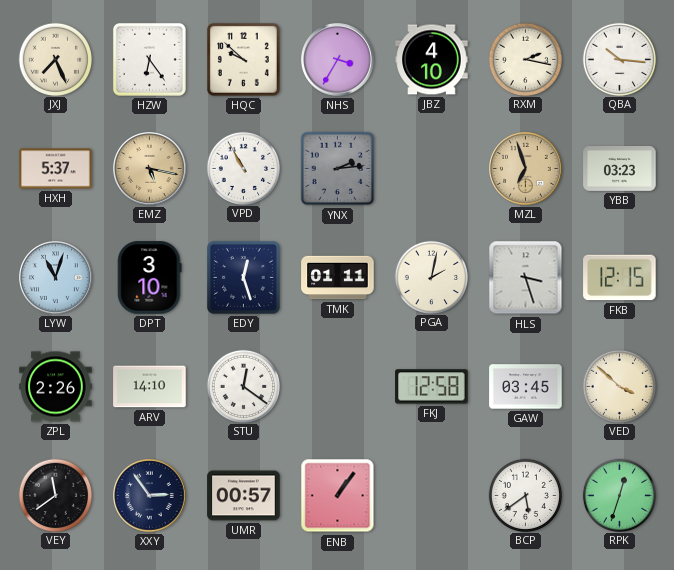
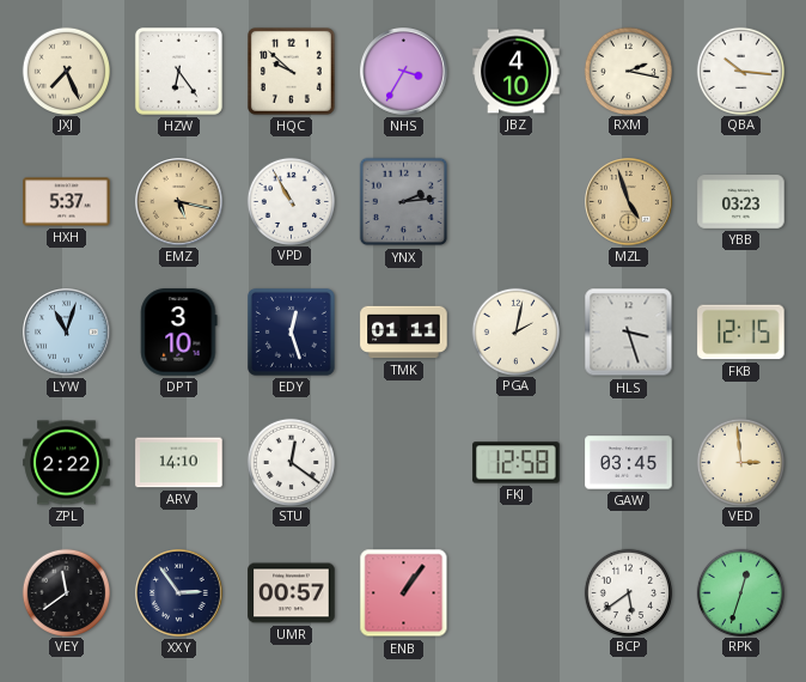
MZL: 6:57 -> 4:57 (629, 202)
ZPL: 2:26 -> 2:22 (67, 463)
VED: 3:52 -> 2:59 (740, 462)
